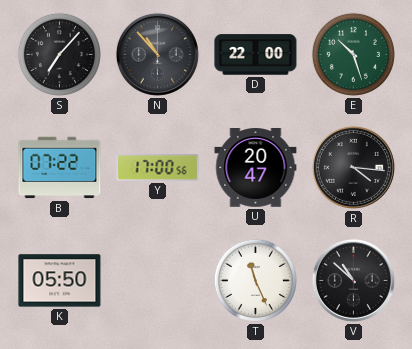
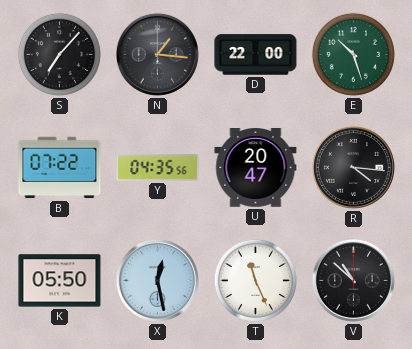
N: 10:53 -> 1:16 (157, 54)
Y: 17:00 -> 04:35 (158, 168)
X: none -> 12:28 (157, 280)
